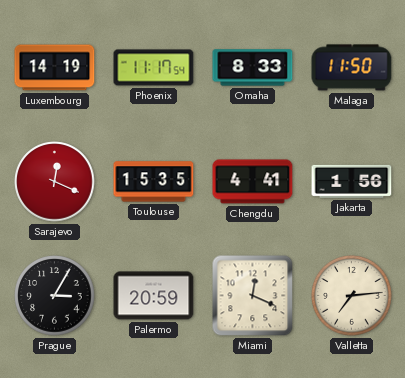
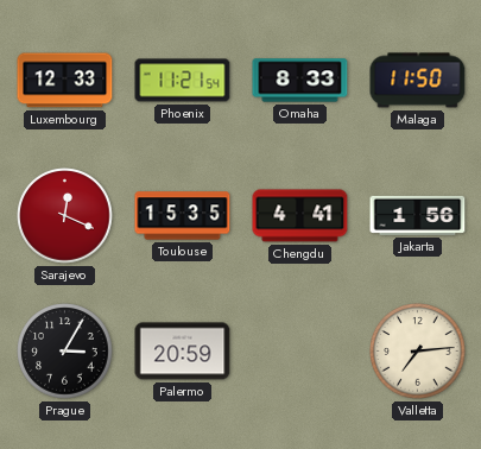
Luxembourg: 14:19 -> 12:33 (65, 81)
Phoenix: 11:17 -> 11:21 (183, 81)
Miami: 12:19 -> none (253, 296)
